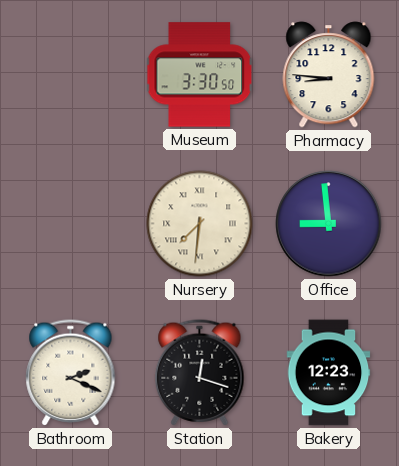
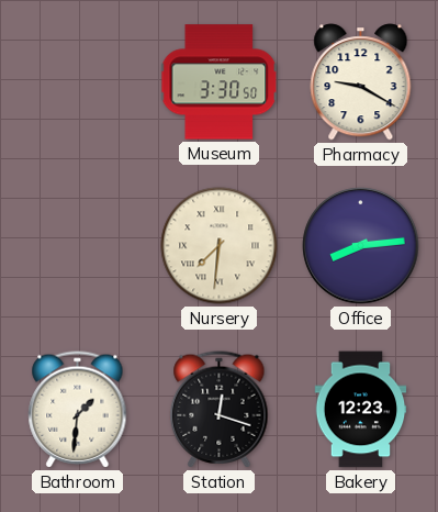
Pharmacy: 8:46 -> 9:20 (361, 82)
Office: 8:59 -> 8:14 (361, 246)
Bathroom: 2:19 -> 1:31 (78, 410)
